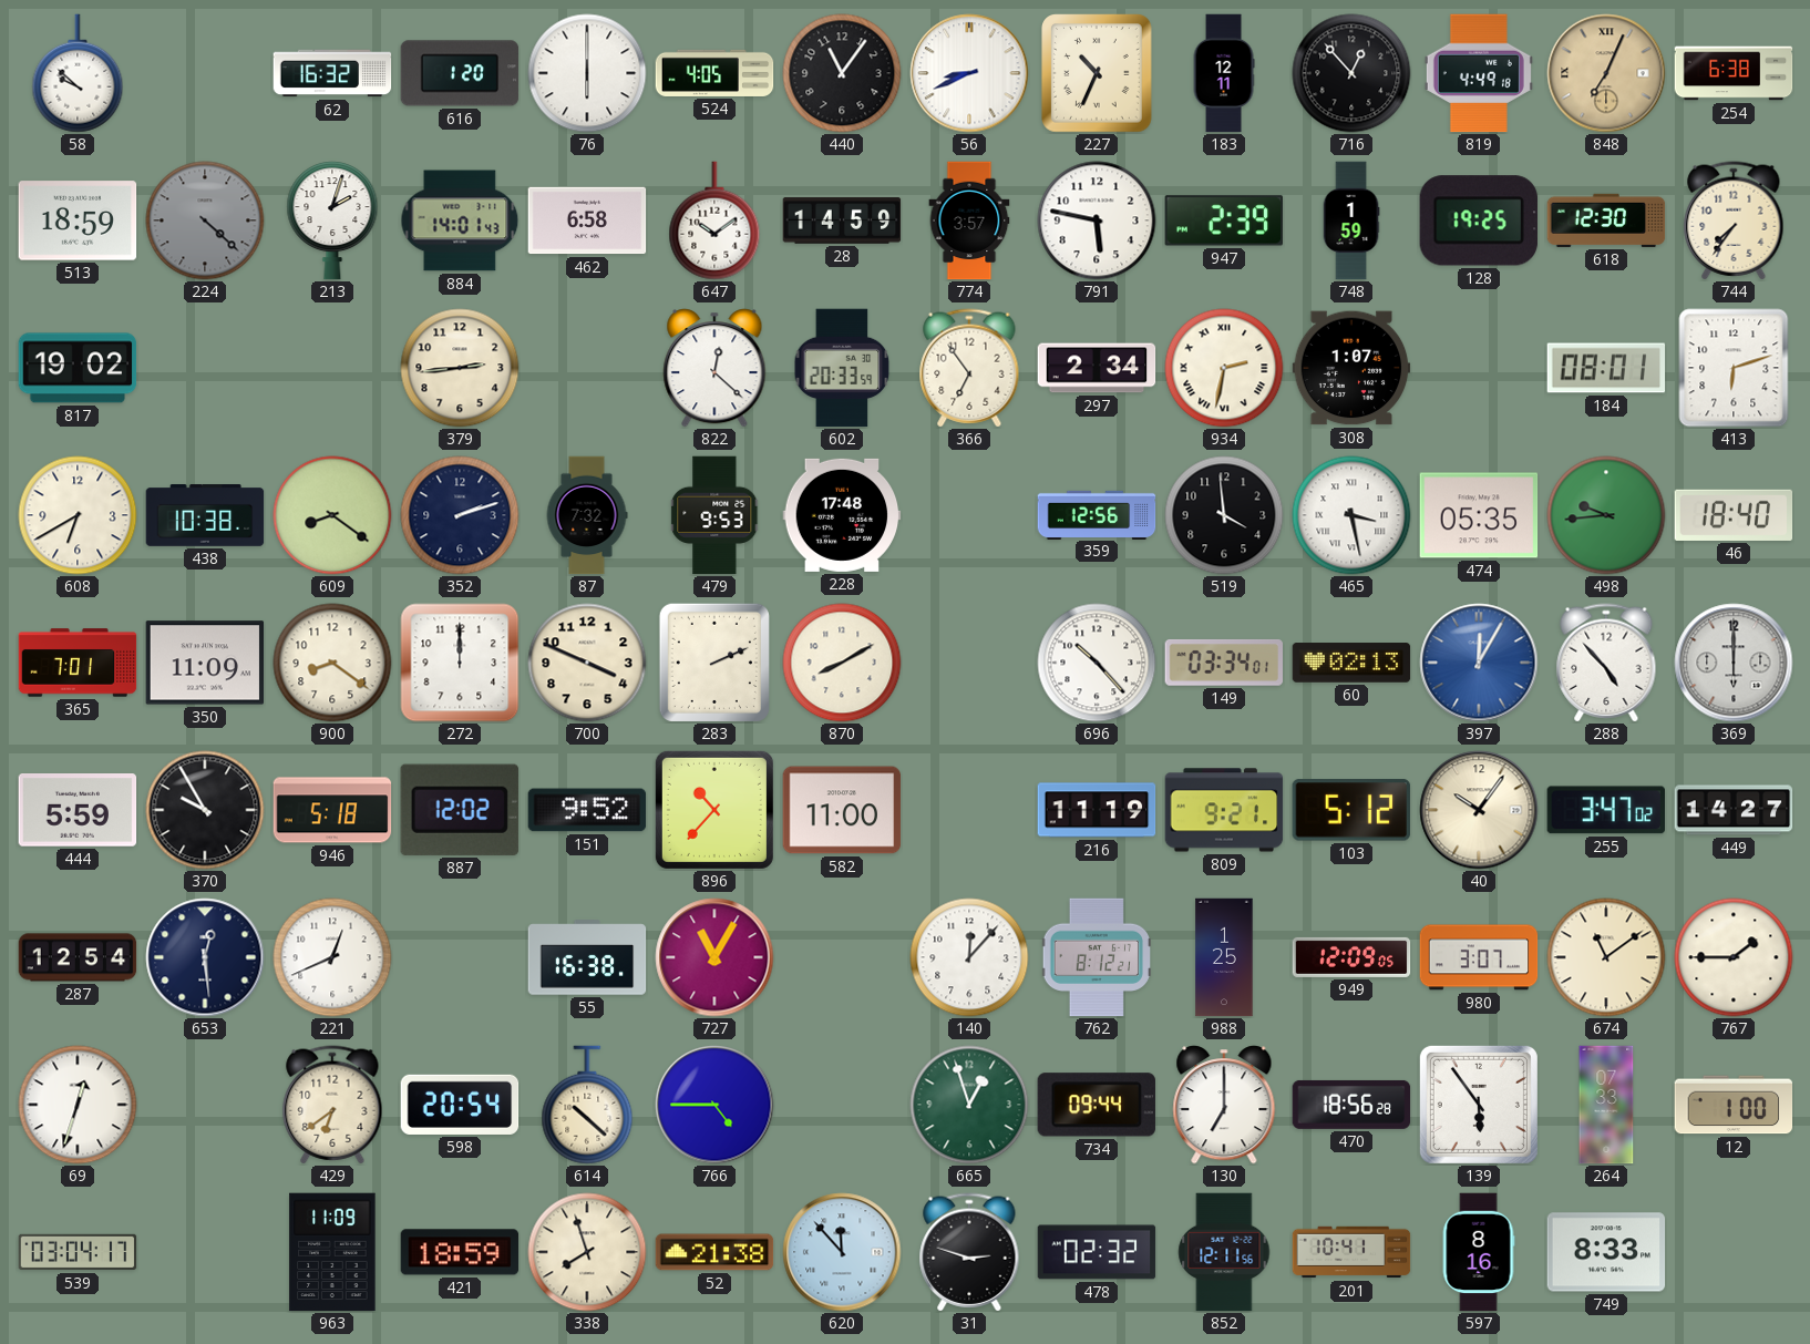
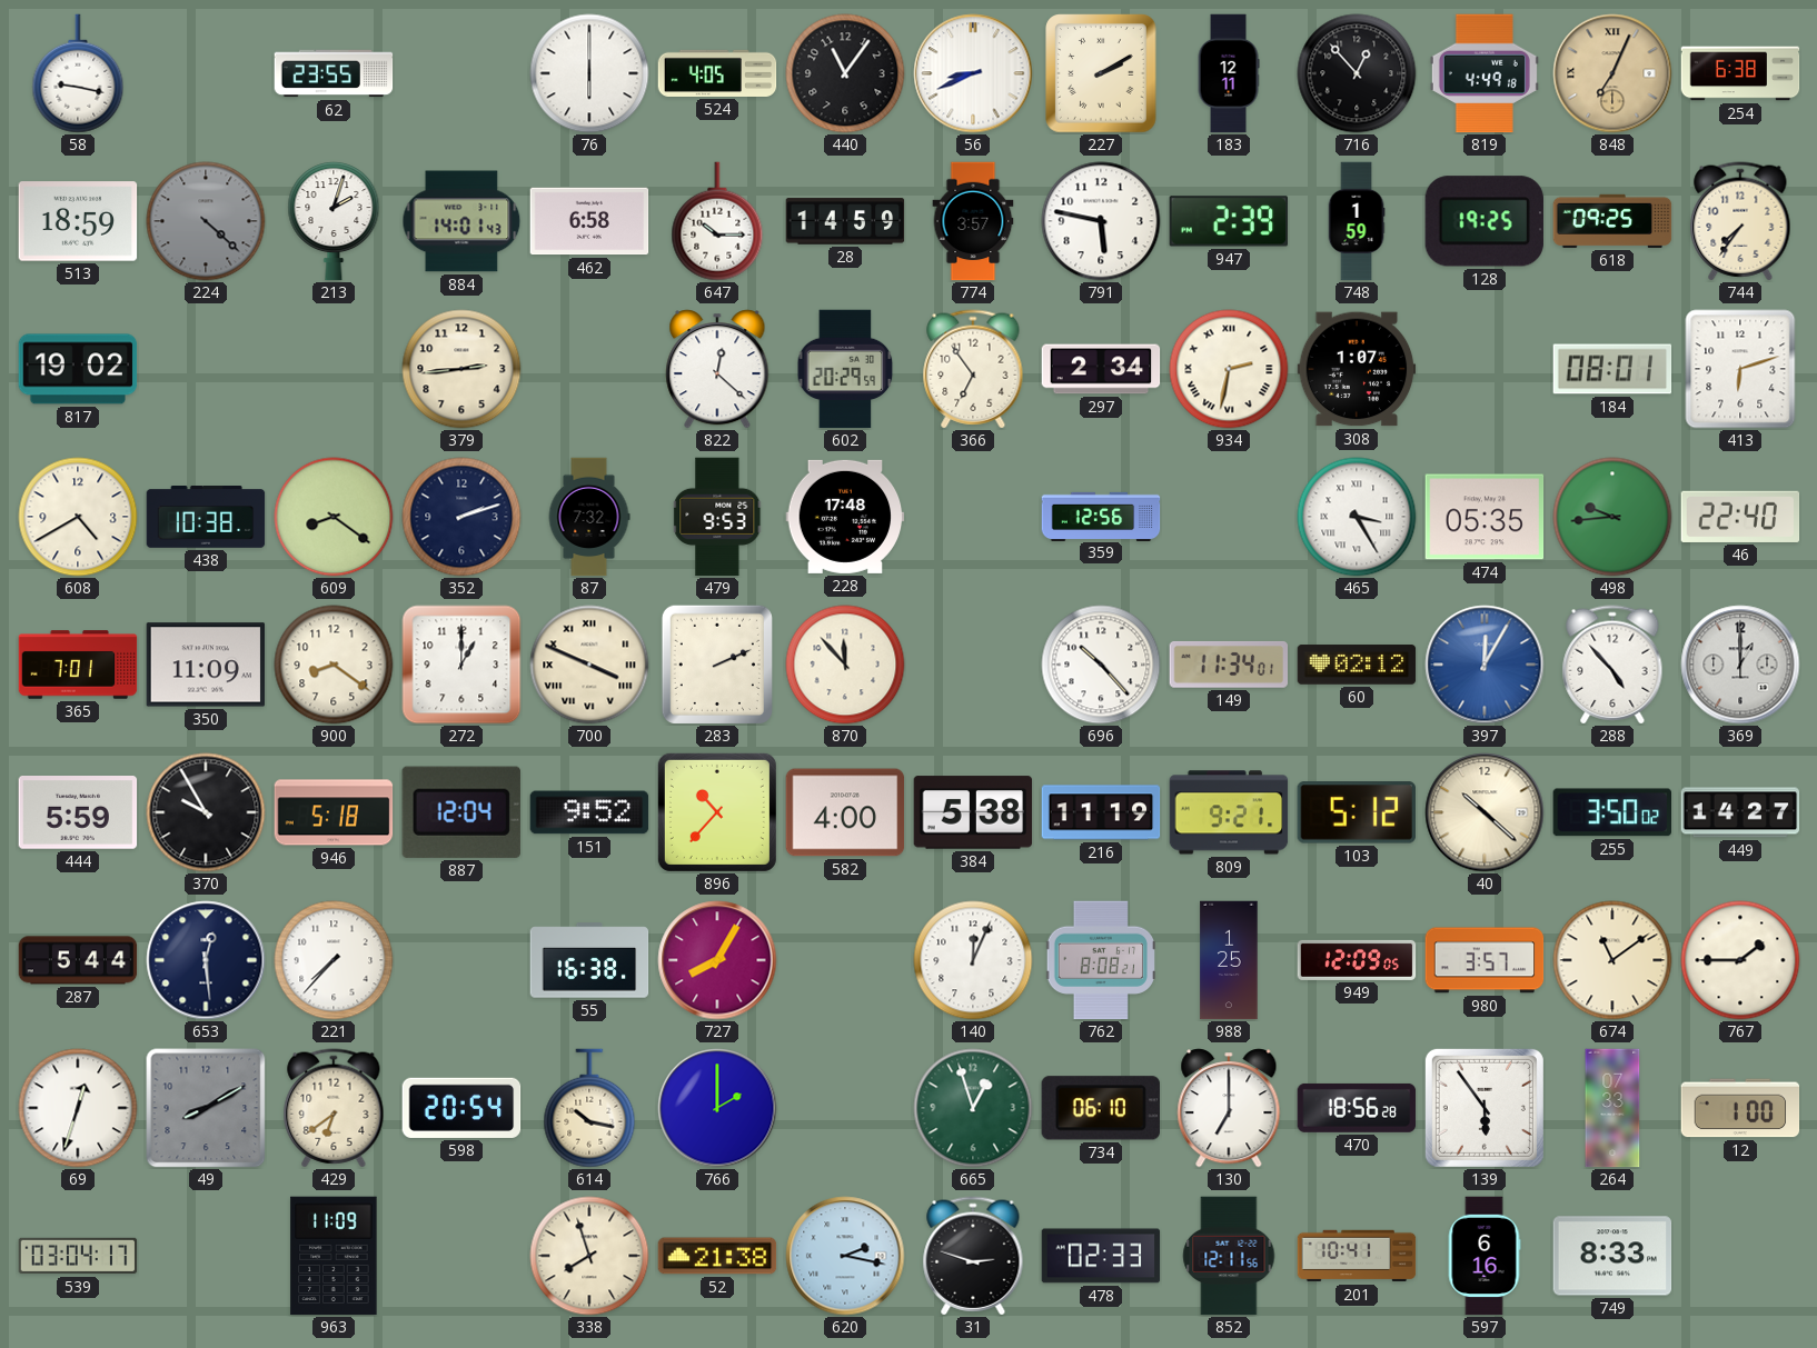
58: 9:52 -> 9:17 (78, 73)
62: 16:32 -> 23:55 (334, 73)
616: 1:20 -> none (460, 73)
227: 10:34 -> 2:10 (1102, 73)
647: 10:09 -> 10:15 (717, 221)
618: 12:30 -> 09:25 (1612, 221)
602: 20:33 -> 20:29 (845, 369)
608: 6:40 -> 4:40 (78, 517)
519: 3:59 -> none (1224, 515)
465: 3:28 -> 3:25 (1357, 517)
46: 18:40 -> 22:40 (1740, 517)
272: 12:00 -> 1:00 (461, 665)
700 numerals: Arabic -> Roman (589, 665)
870: 8:10 -> 11:53 (845, 665)
149: 03:34 -> 11:34 (1228, 665)
60: 02:13 -> 02:12 (1357, 665)
369: 6:00 -> 1:00 (1740, 665)
887: 12:02 -> 12:04 (461, 812)
582: 11:00 -> 4:00 (845, 812)
384: none -> 5:38 (973, 812)
40: 10:06 -> 10:22 (1485, 812)
255: 3:47 -> 3:50 (1611, 812)
287: 12:54 -> 5:44 (78, 960)
221: 12:41 -> 7:37 (334, 960)
727: 11:05 -> 8:05 (717, 960)
140: 12:07 -> 12:04 (973, 960)
762: 8:12 -> 8:08 (1100, 960)
980: 3:07 -> 3:57 (1485, 960)
49: none -> 8:10 (206, 1108)
614: 10:22 -> 10:17 (589, 1108)
766: 4:45 -> 2:00 (717, 1108)
734: 09:44 -> 06:10 (1101, 1108)
421: 18:59 -> none (460, 1252)
620: 11:53 -> 2:17 (845, 1256)
478: 02:32 -> 02:33 (1101, 1256)
597: 8:16 -> 6:16 (1485, 1256)
